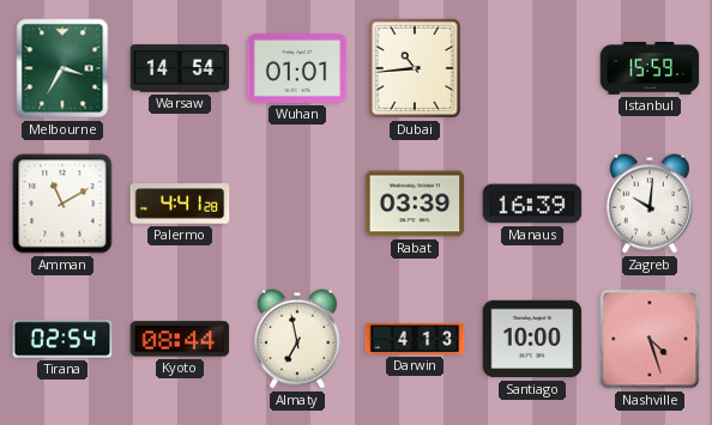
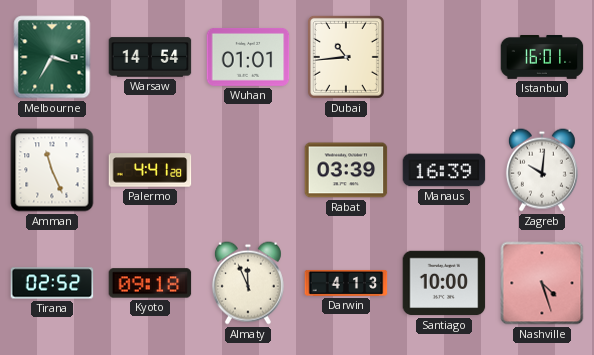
Istanbul: 15:59 -> 16:01 (542, 58)
Amman: 11:10 -> 11:26 (52, 170)
Tirana: 02:54 -> 02:52 (52, 283)
Kyoto: 08:44 -> 09:18 (150, 283)
Almaty: 6:58 -> 11:56 (248, 283)
